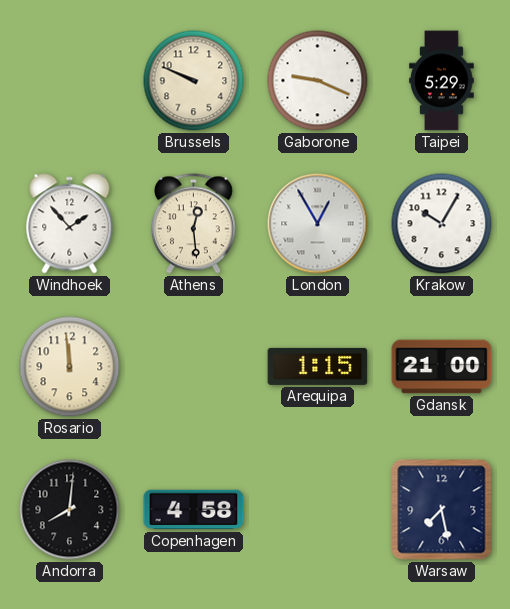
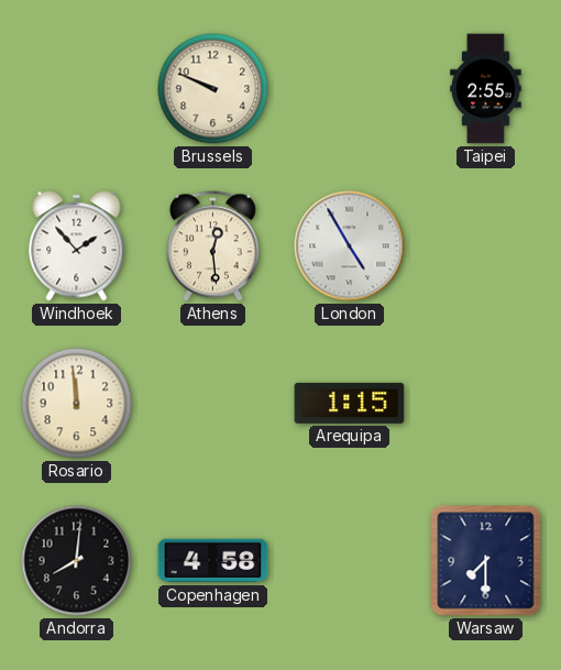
Gaborone: 9:19 -> none (318, 81)
Taipei: 5:29 -> 2:55 (486, 89)
London: 12:55 -> 4:55 (350, 246)
Krakow: 10:05 -> none (442, 224)
Gdansk: 21:00 -> none (442, 367)
Warsaw: 7:28 -> 7:30 (486, 561)
